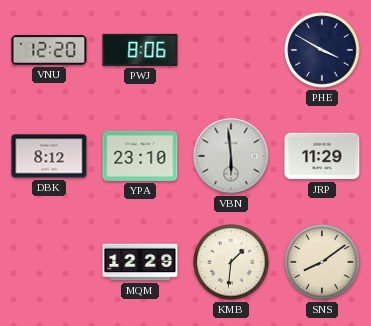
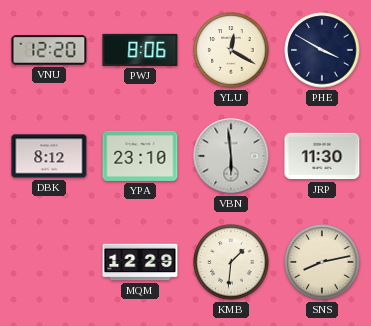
YLU: none -> 12:20 (231, 50)
JRP: 11:29 -> 11:30 (322, 156)
SNS: 8:09 -> 8:13 (322, 262)
